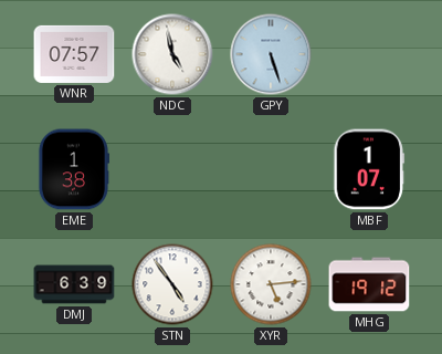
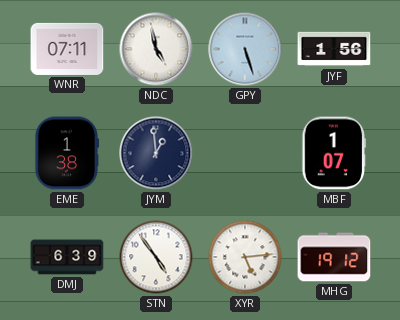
WNR: 07:57 -> 07:11 (67, 49)
JYF: none -> 1:56 (334, 49)
JYM: none -> 12:59 (156, 153)
